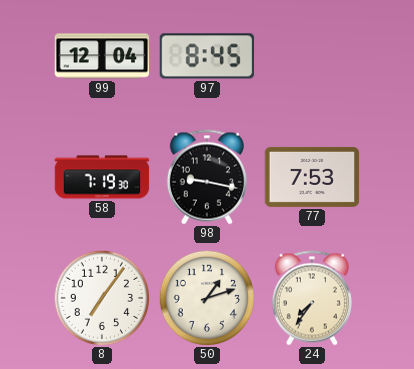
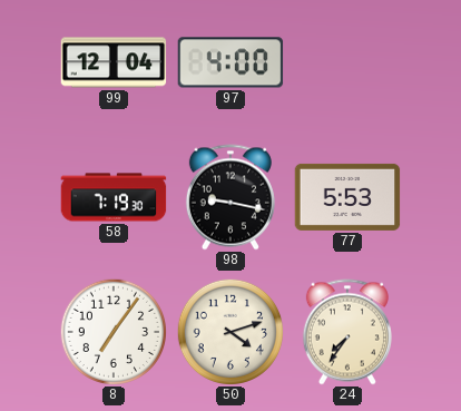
97: 8:45 -> 4:00 (230, 62)
77: 7:53 -> 5:53 (347, 197)
50: 1:12 -> 4:12 (229, 331)
